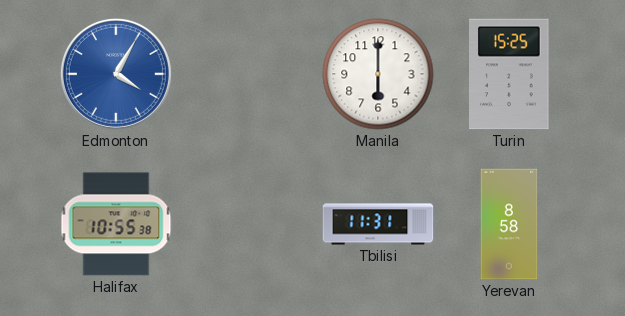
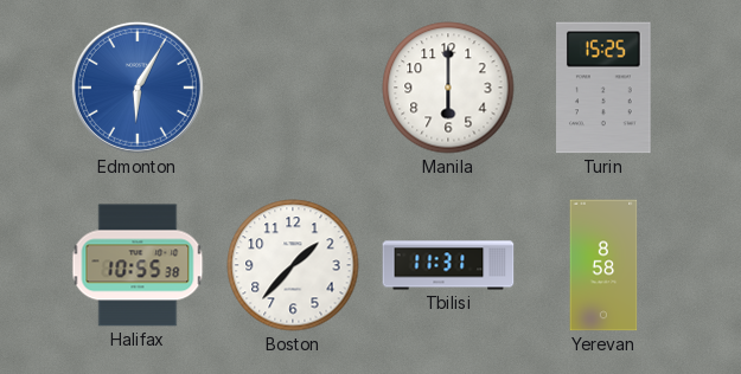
Edmonton: 4:05 -> 6:05 (138, 88)
Boston: none -> 1:37 (293, 265)
